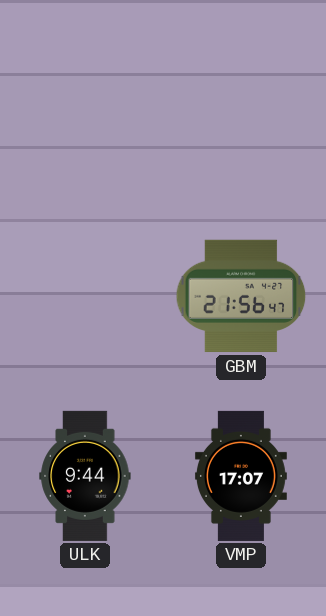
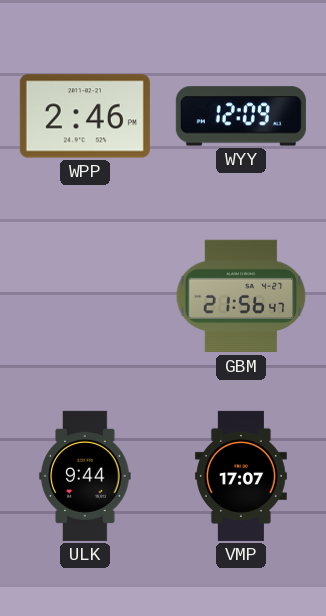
WPP: none -> 2:46 (85, 116)
WYY: none -> 12:09 (241, 116)
